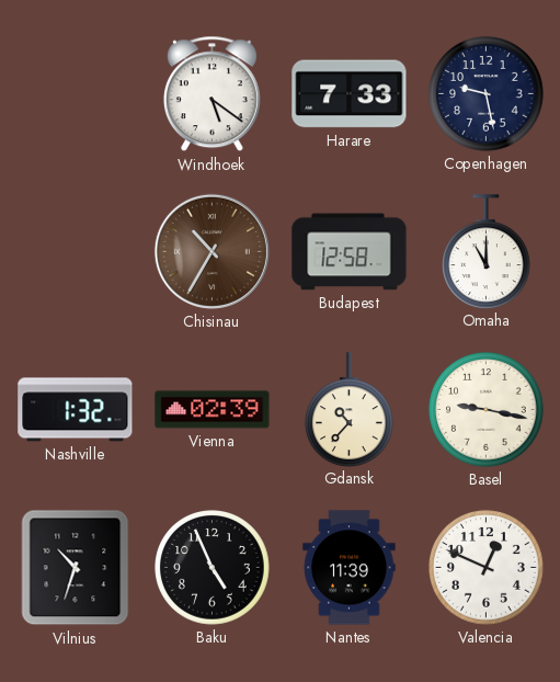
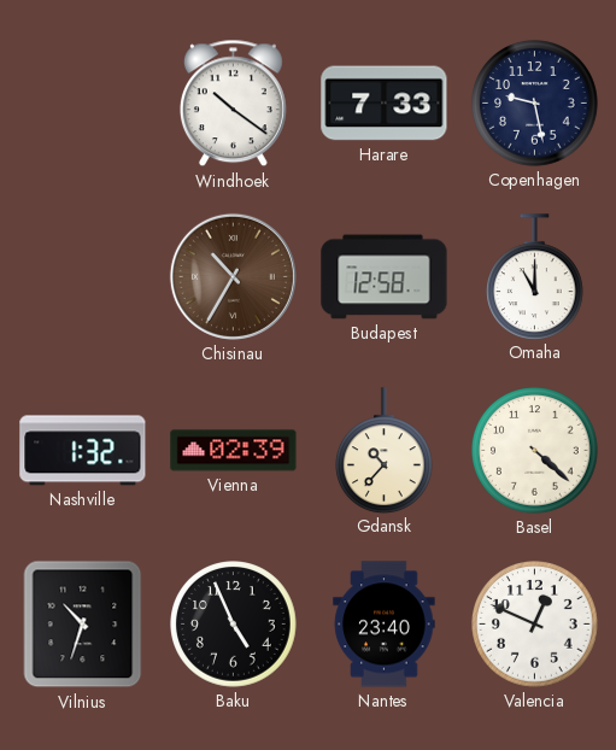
Windhoek: 5:21 -> 10:21 (233, 104)
Basel: 9:17 -> 4:22 (535, 451)
Nantes: 11:39 -> 23:40 (385, 625)
